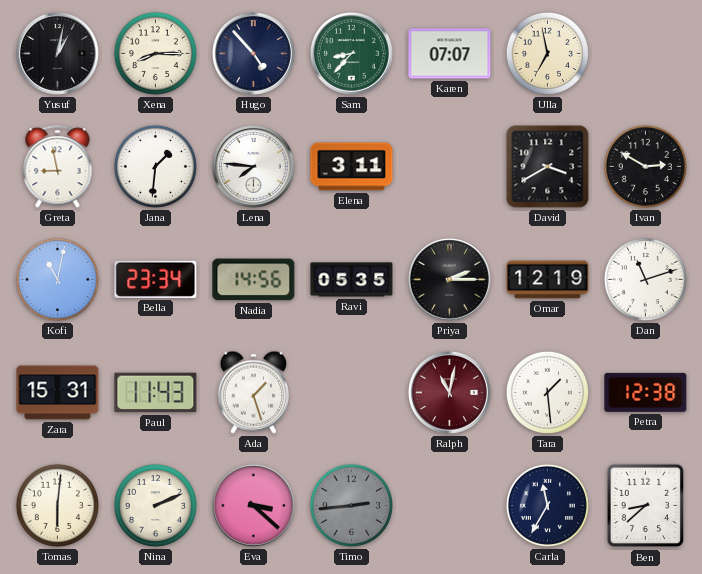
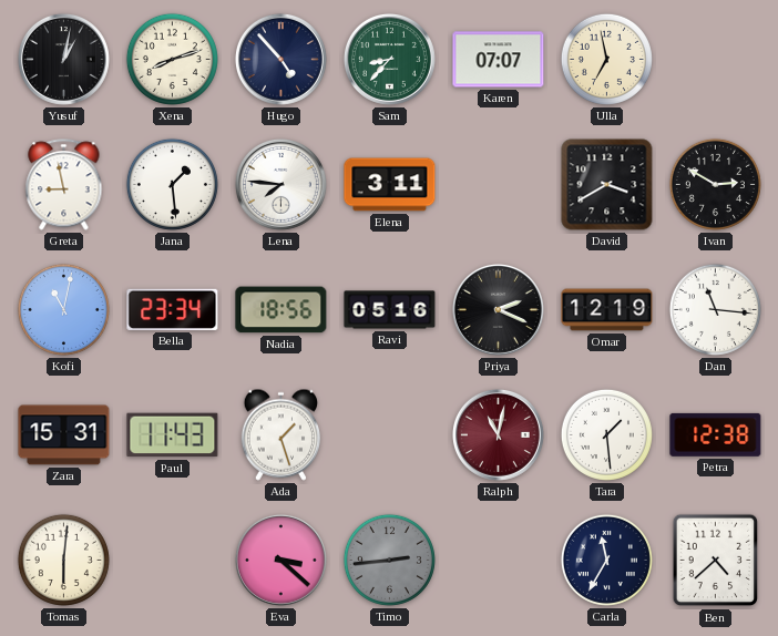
Xena: 8:15 -> 8:12 (172, 59)
Jana: 1:31 -> 1:29 (172, 184)
Nadia: 14:56 -> 18:56 (281, 310)
Ravi: 05:35 -> 05:16 (390, 310)
Priya: 2:15 -> 2:19 (498, 309)
Dan: 11:12 -> 11:16 (715, 309)
Nina: 2:11 -> none (155, 505)
Ben: 8:38 -> 4:38 (716, 561)
